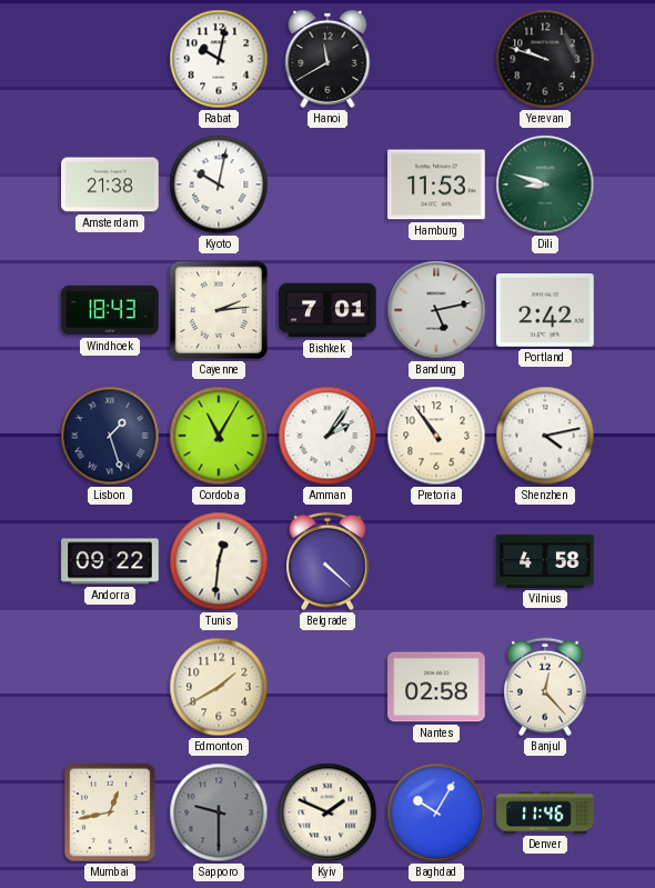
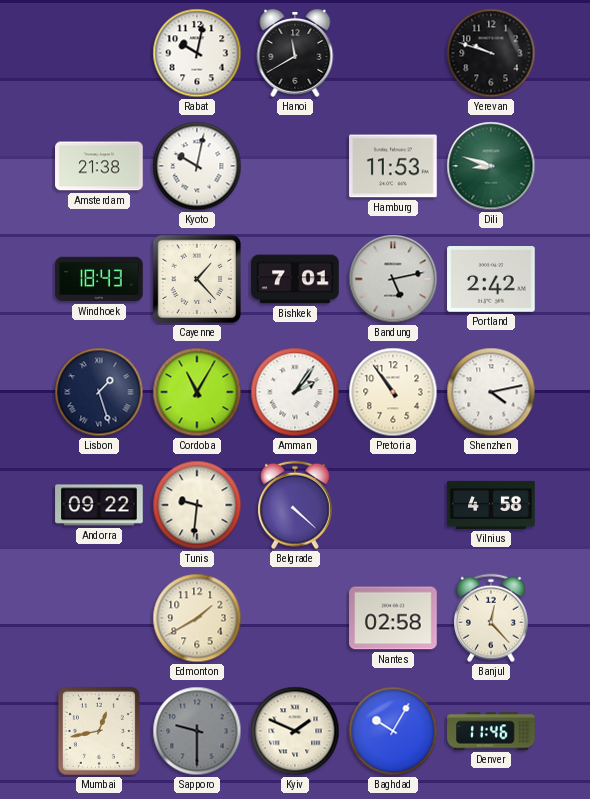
Cayenne: 2:14 -> 1:23 (197, 279)
Tunis: 12:31 -> 9:31 (197, 505)
